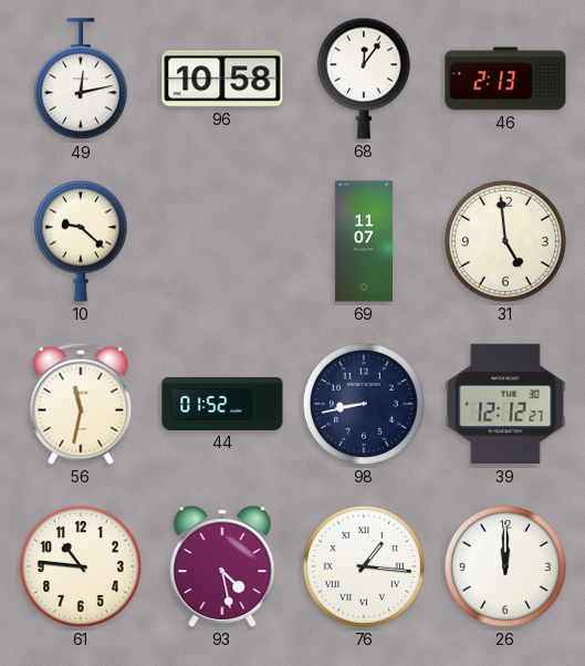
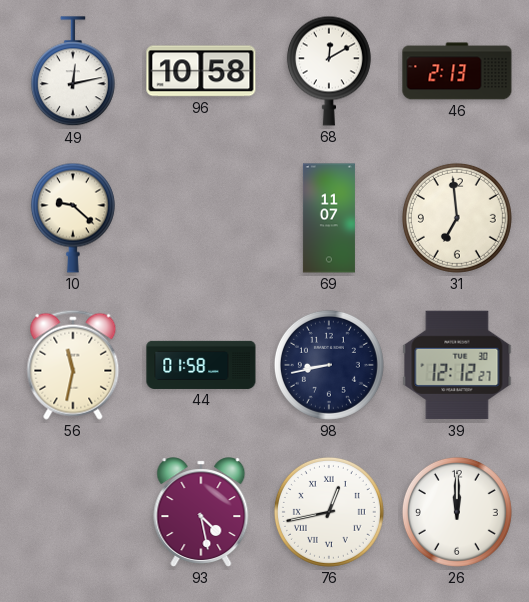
68: 12:06 -> 12:10 (329, 71)
31: 4:59 -> 6:59 (457, 218)
44: 01:52 -> 01:58 (201, 365)
61: 10:46 -> none (81, 566)
76: 1:16 -> 12:43 (329, 512)
